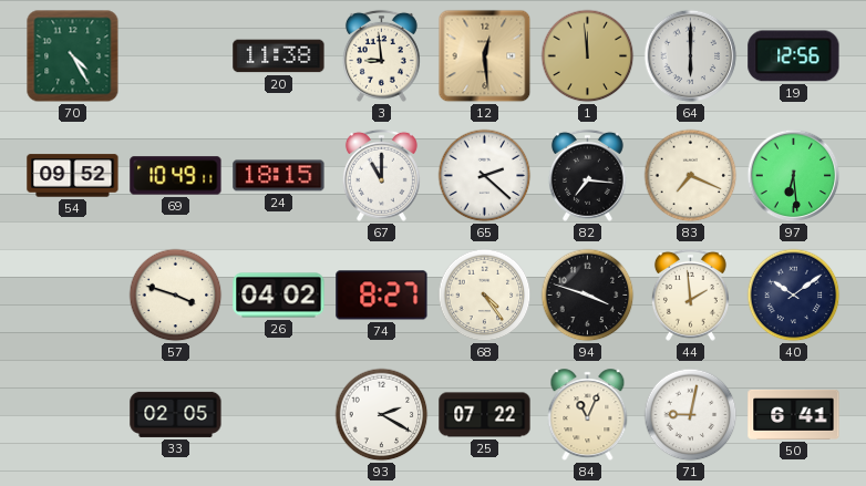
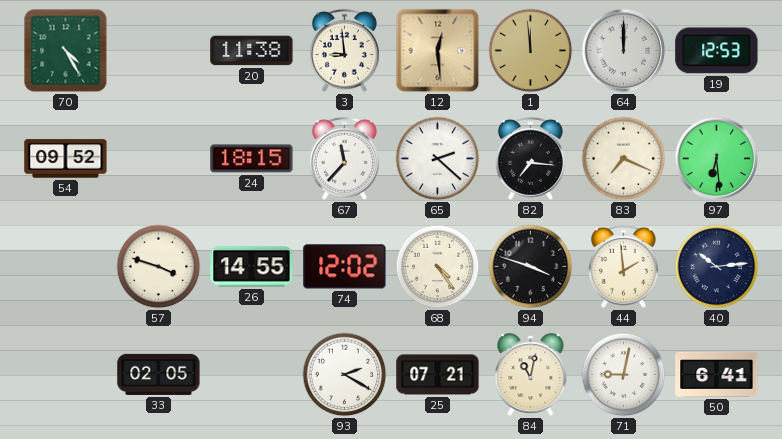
64: 6:00 -> 12:00 (624, 51)
19: 12:56 -> 12:53 (717, 51)
69: 10:49 -> none (176, 176)
67: 11:00 -> 11:37 (344, 158)
26: 04:02 -> 14:55 (252, 267)
74: 8:27 -> 12:02 (345, 267)
40: 10:09 -> 10:14 (717, 267)
25: 07:22 -> 07:21 (438, 375)
84: 11:04 -> 11:02 (531, 375)
